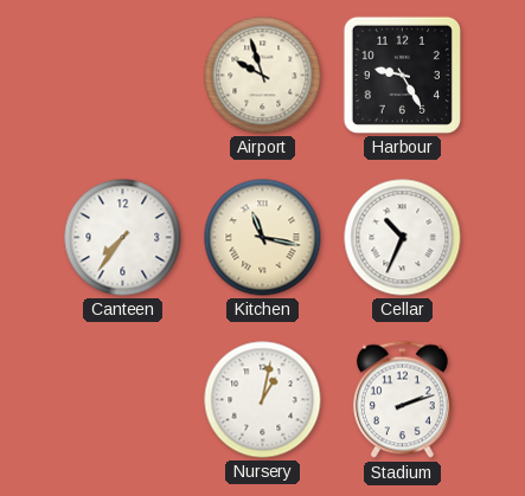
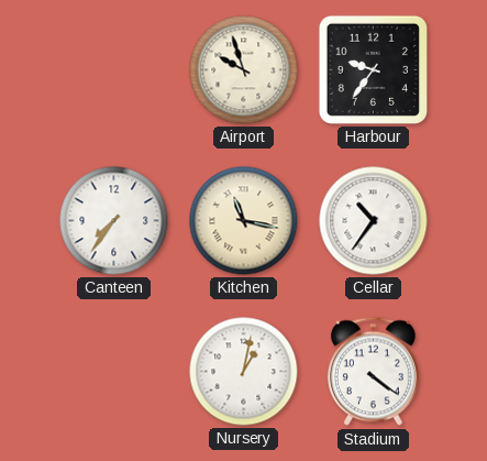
Harbour: 9:25 -> 9:36 (373, 69)
Cellar: 10:34 -> 10:36 (374, 221)
Stadium: 2:12 -> 4:21 (373, 372)
